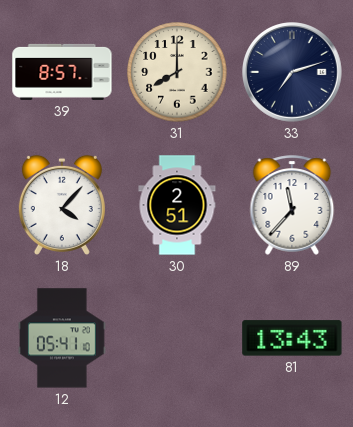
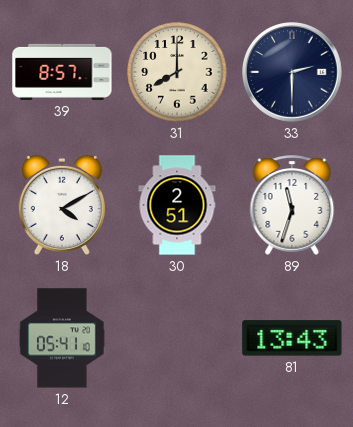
33: 7:12 -> 2:30 (293, 73)
18: 4:07 -> 4:10 (62, 205)
89: 11:37 -> 11:33 (292, 205)
